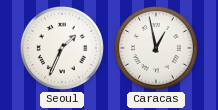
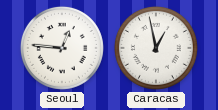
Seoul: 1:34 -> 12:46 (62, 48)
